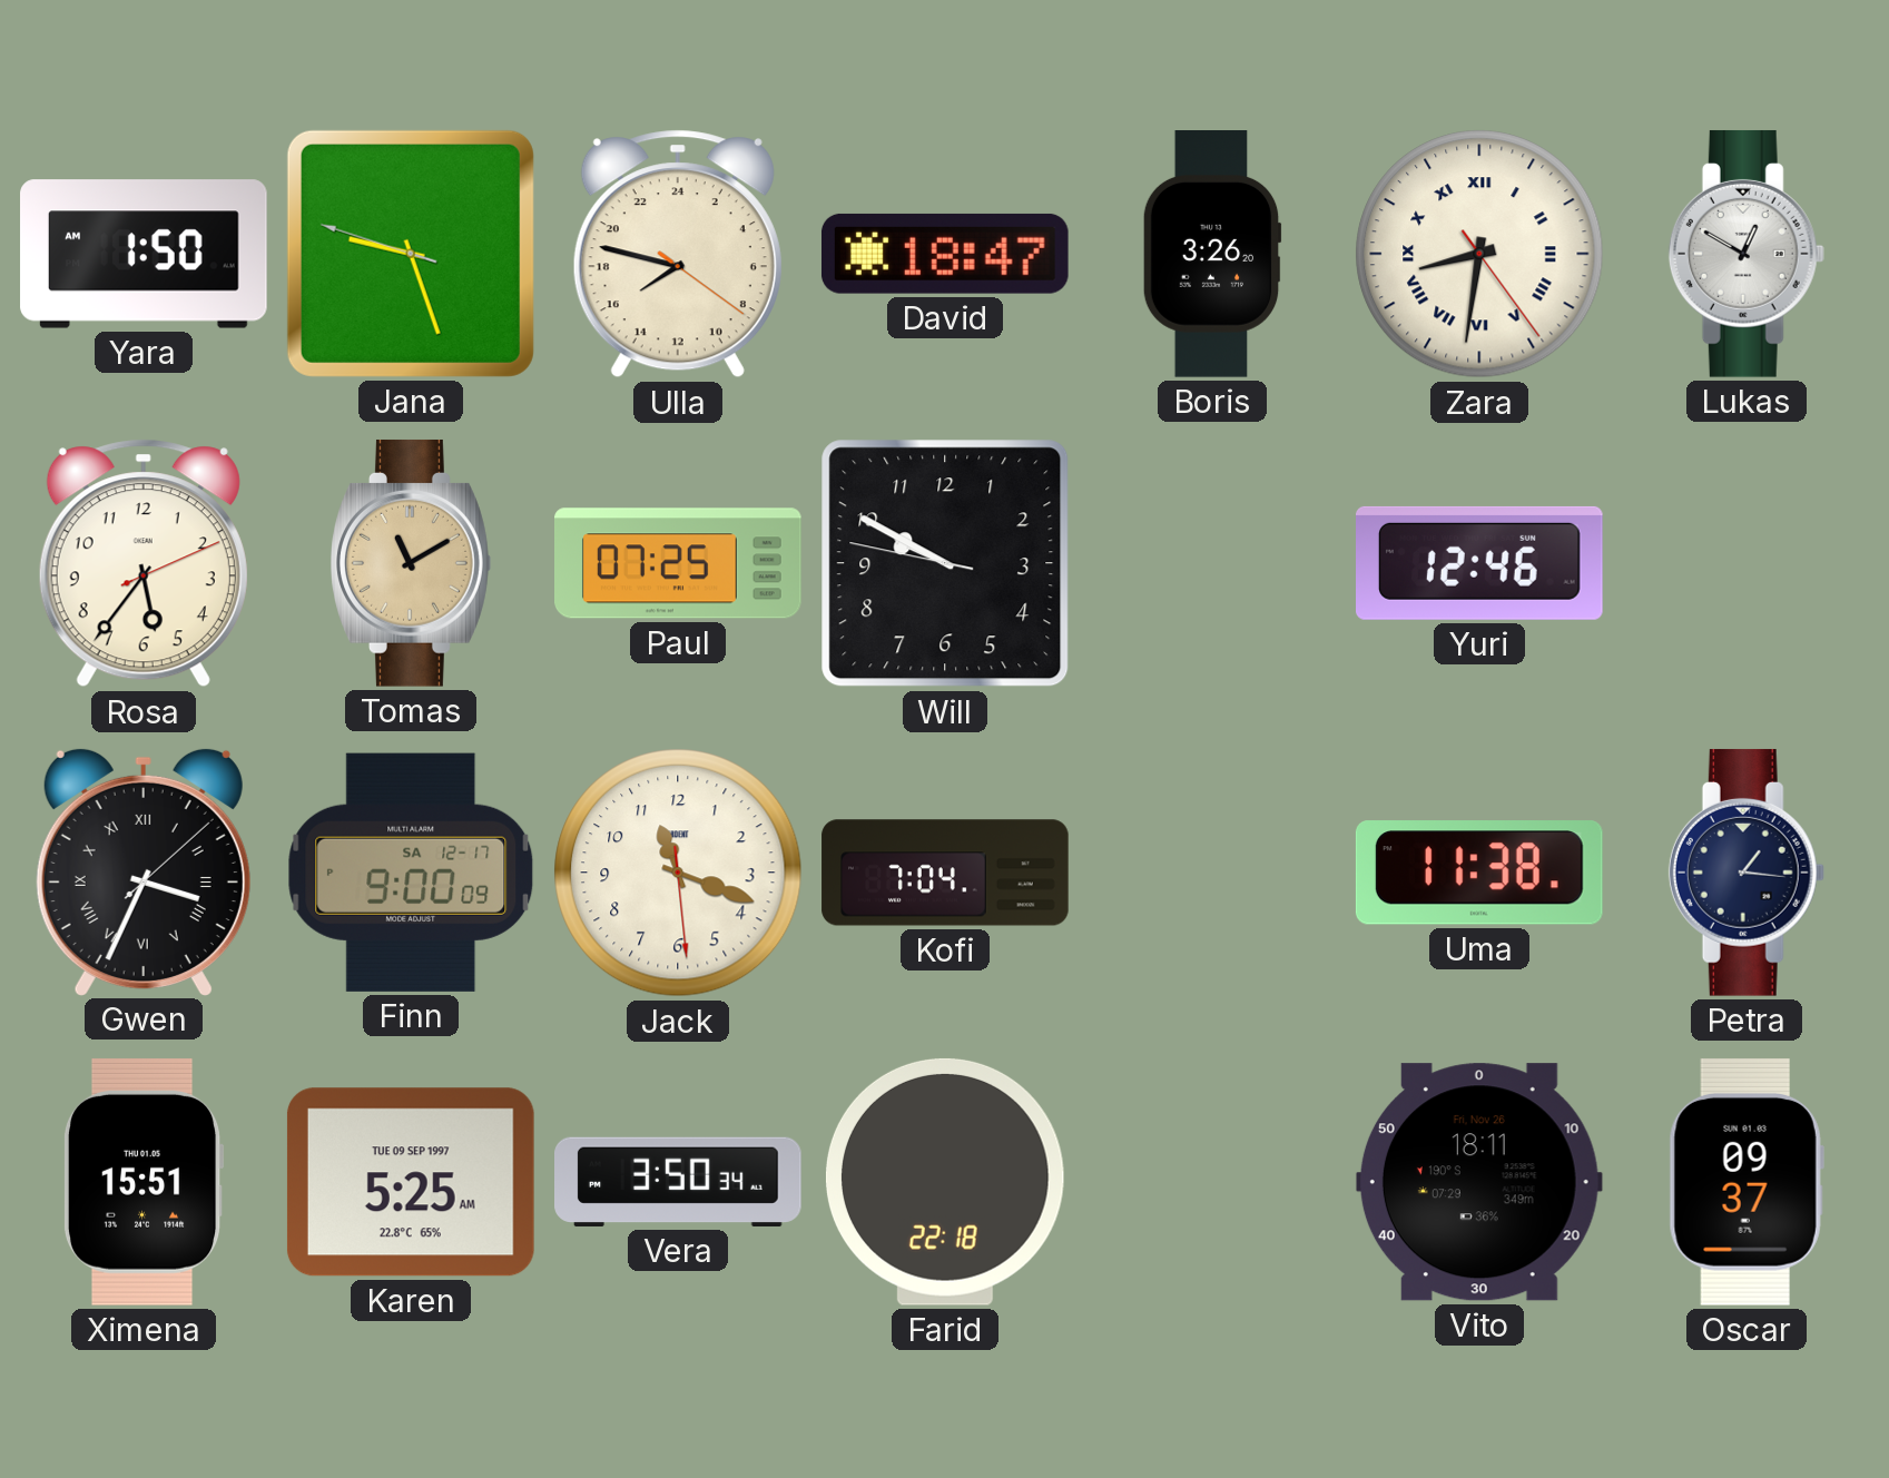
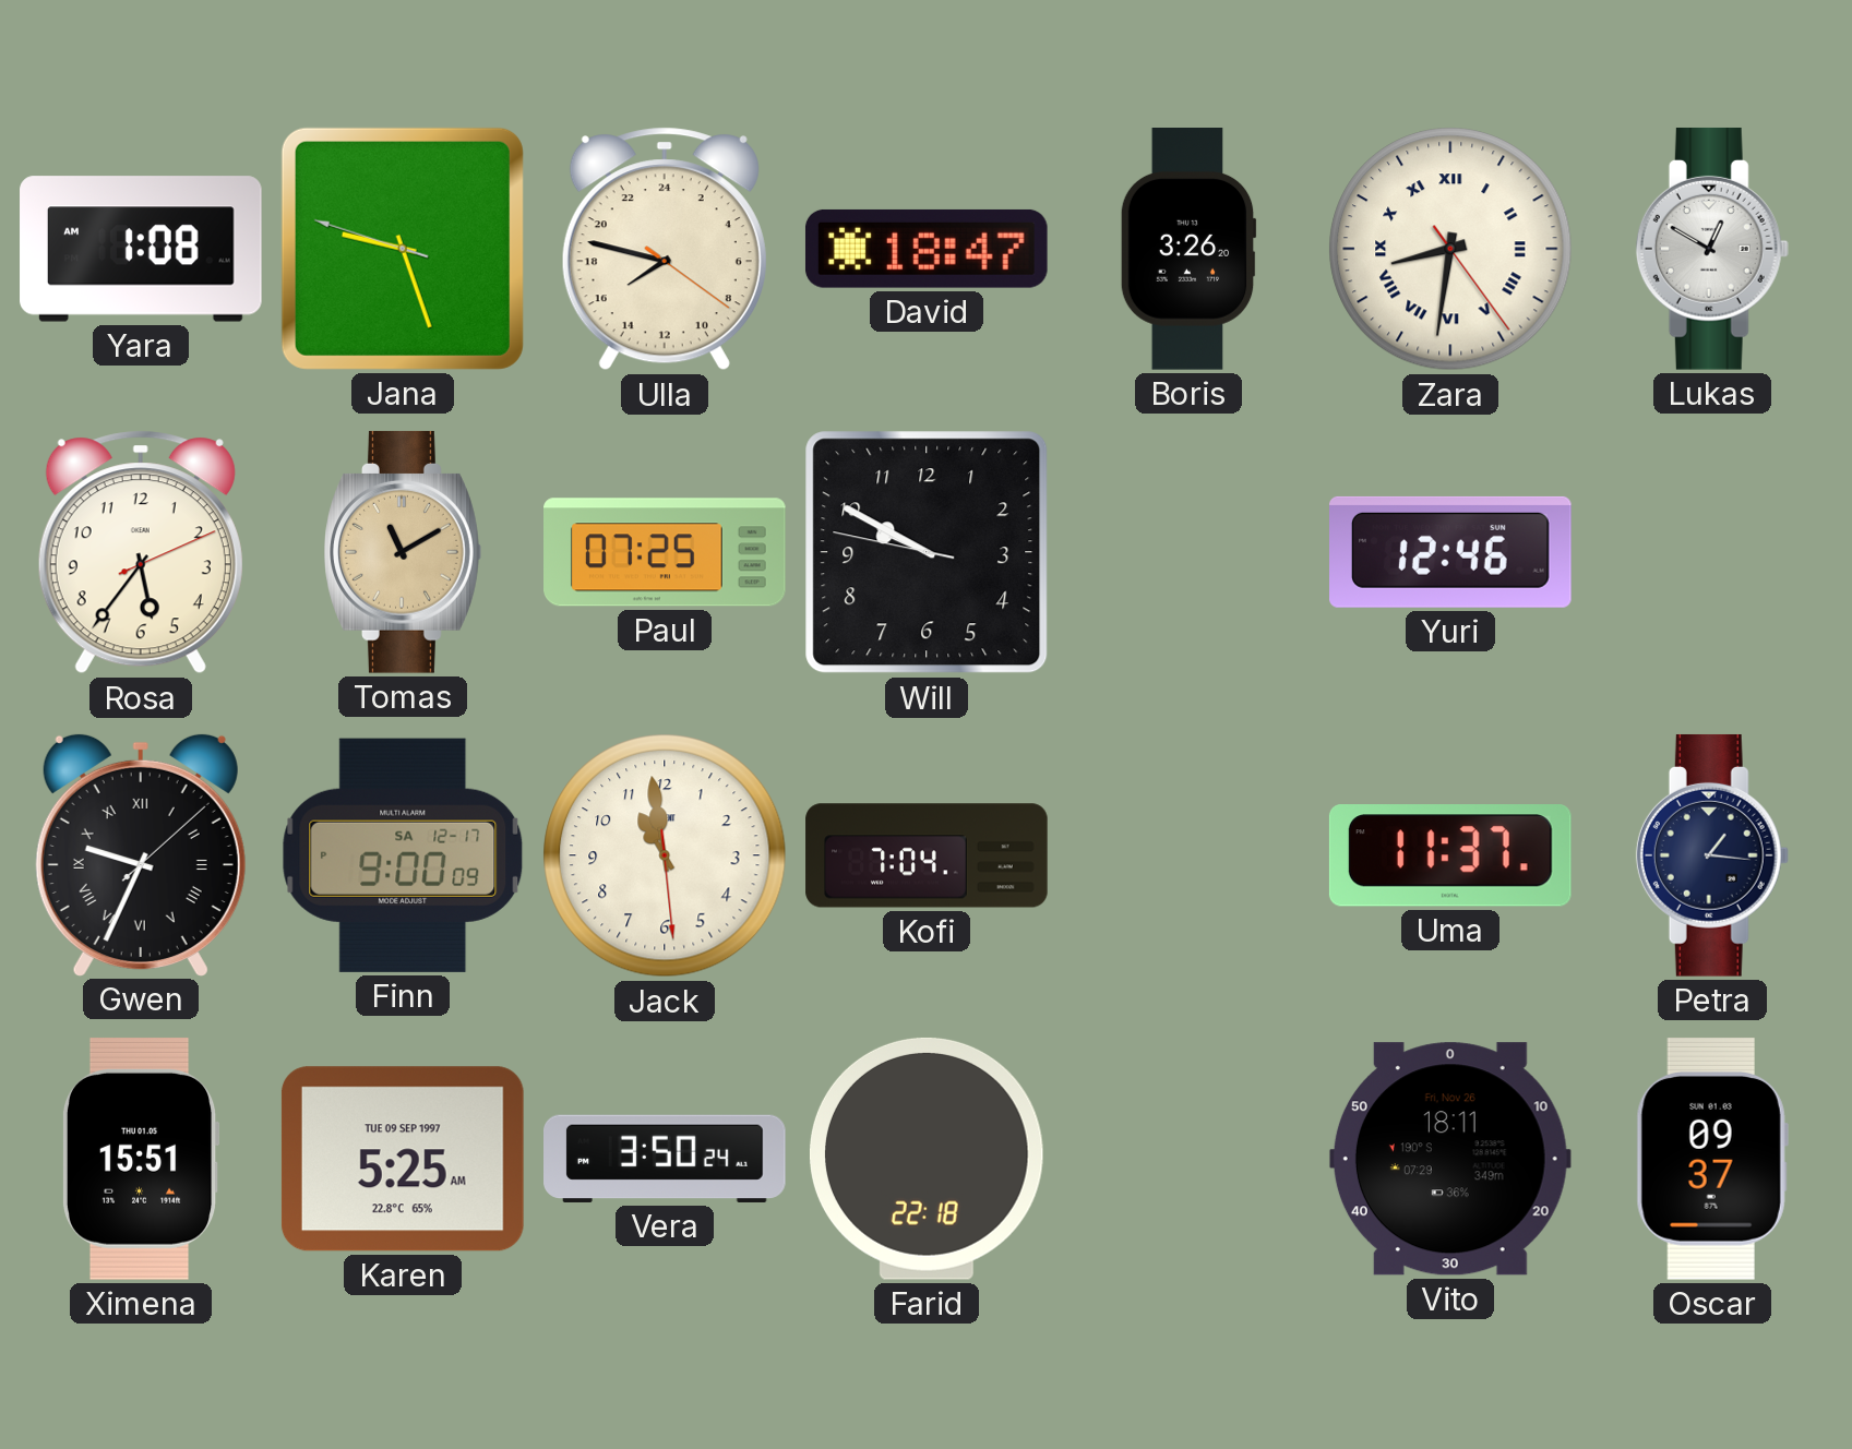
Yara: 1:50 -> 1:08 (141, 249)
Gwen: 3:34 -> 9:34 (141, 854)
Jack: 11:18 -> 10:58 (665, 855)
Uma: 11:38 -> 11:37 (1450, 855)
Vera: 3:50:34 -> 3:50:24 (666, 1159)
